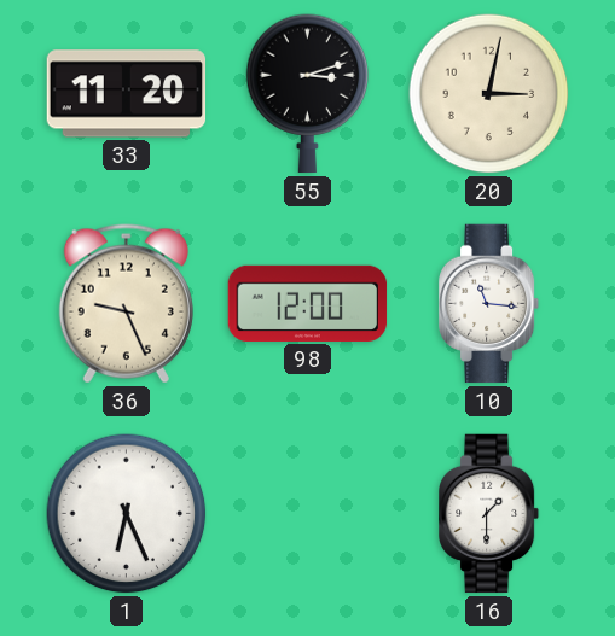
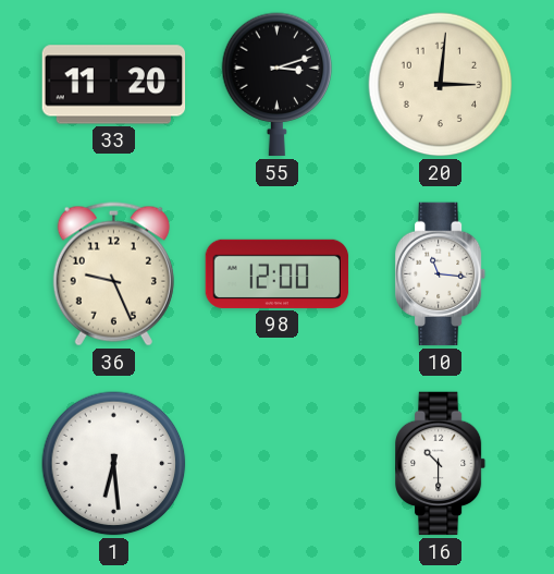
20: 3:02 -> 3:01 (441, 85)
1: 6:26 -> 6:29 (114, 464)
16: 1:30 -> 10:30 (441, 464)
